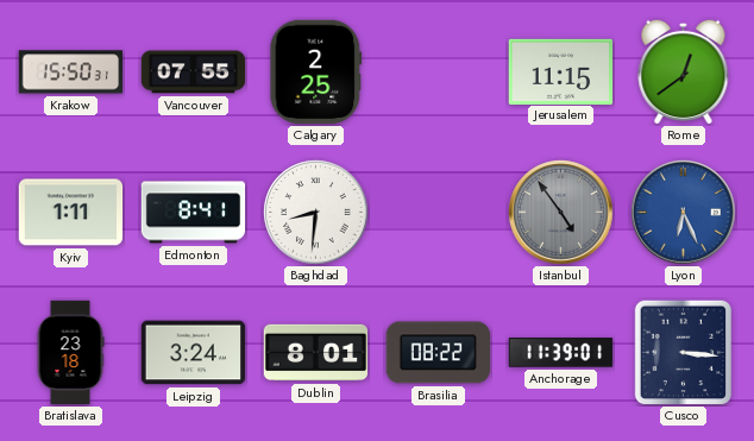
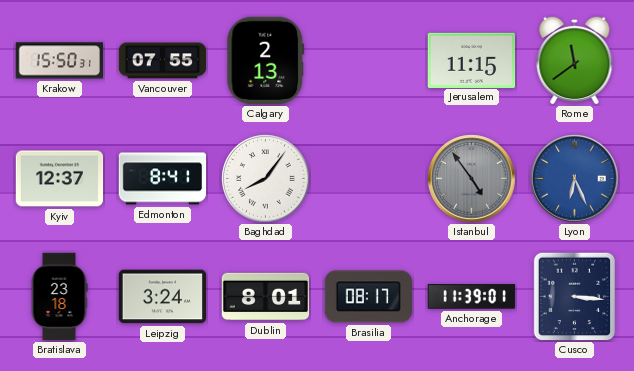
Calgary: 2:25 -> 2:13 (266, 61)
Rome: 12:39 -> 11:39 (575, 60)
Kyiv: 1:11 -> 12:37 (60, 179)
Baghdad: 8:31 -> 8:06 (266, 179)
Brasilia: 08:22 -> 08:17 (368, 297)
